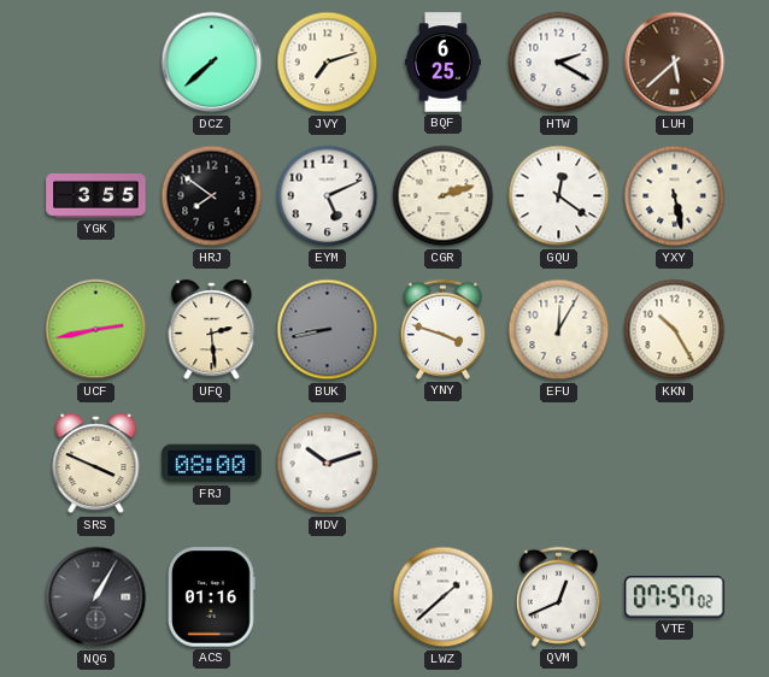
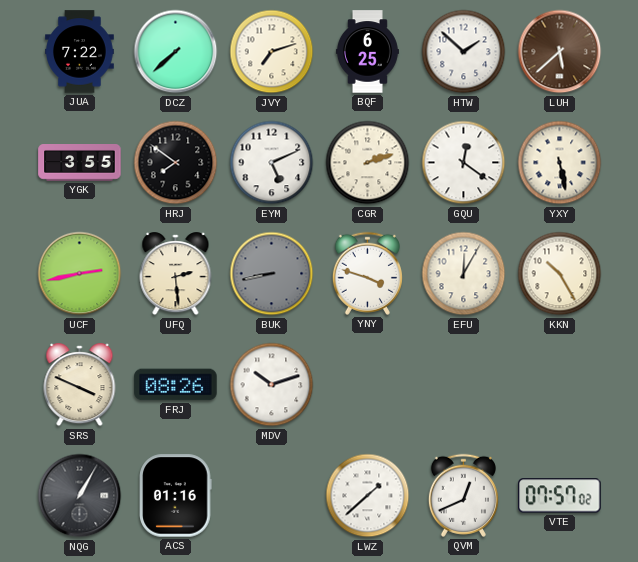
JUA: none -> 7:22 (80, 52)
HTW: 2:20 -> 1:52 (464, 52)
FRJ: 08:00 -> 08:26 (176, 385)
